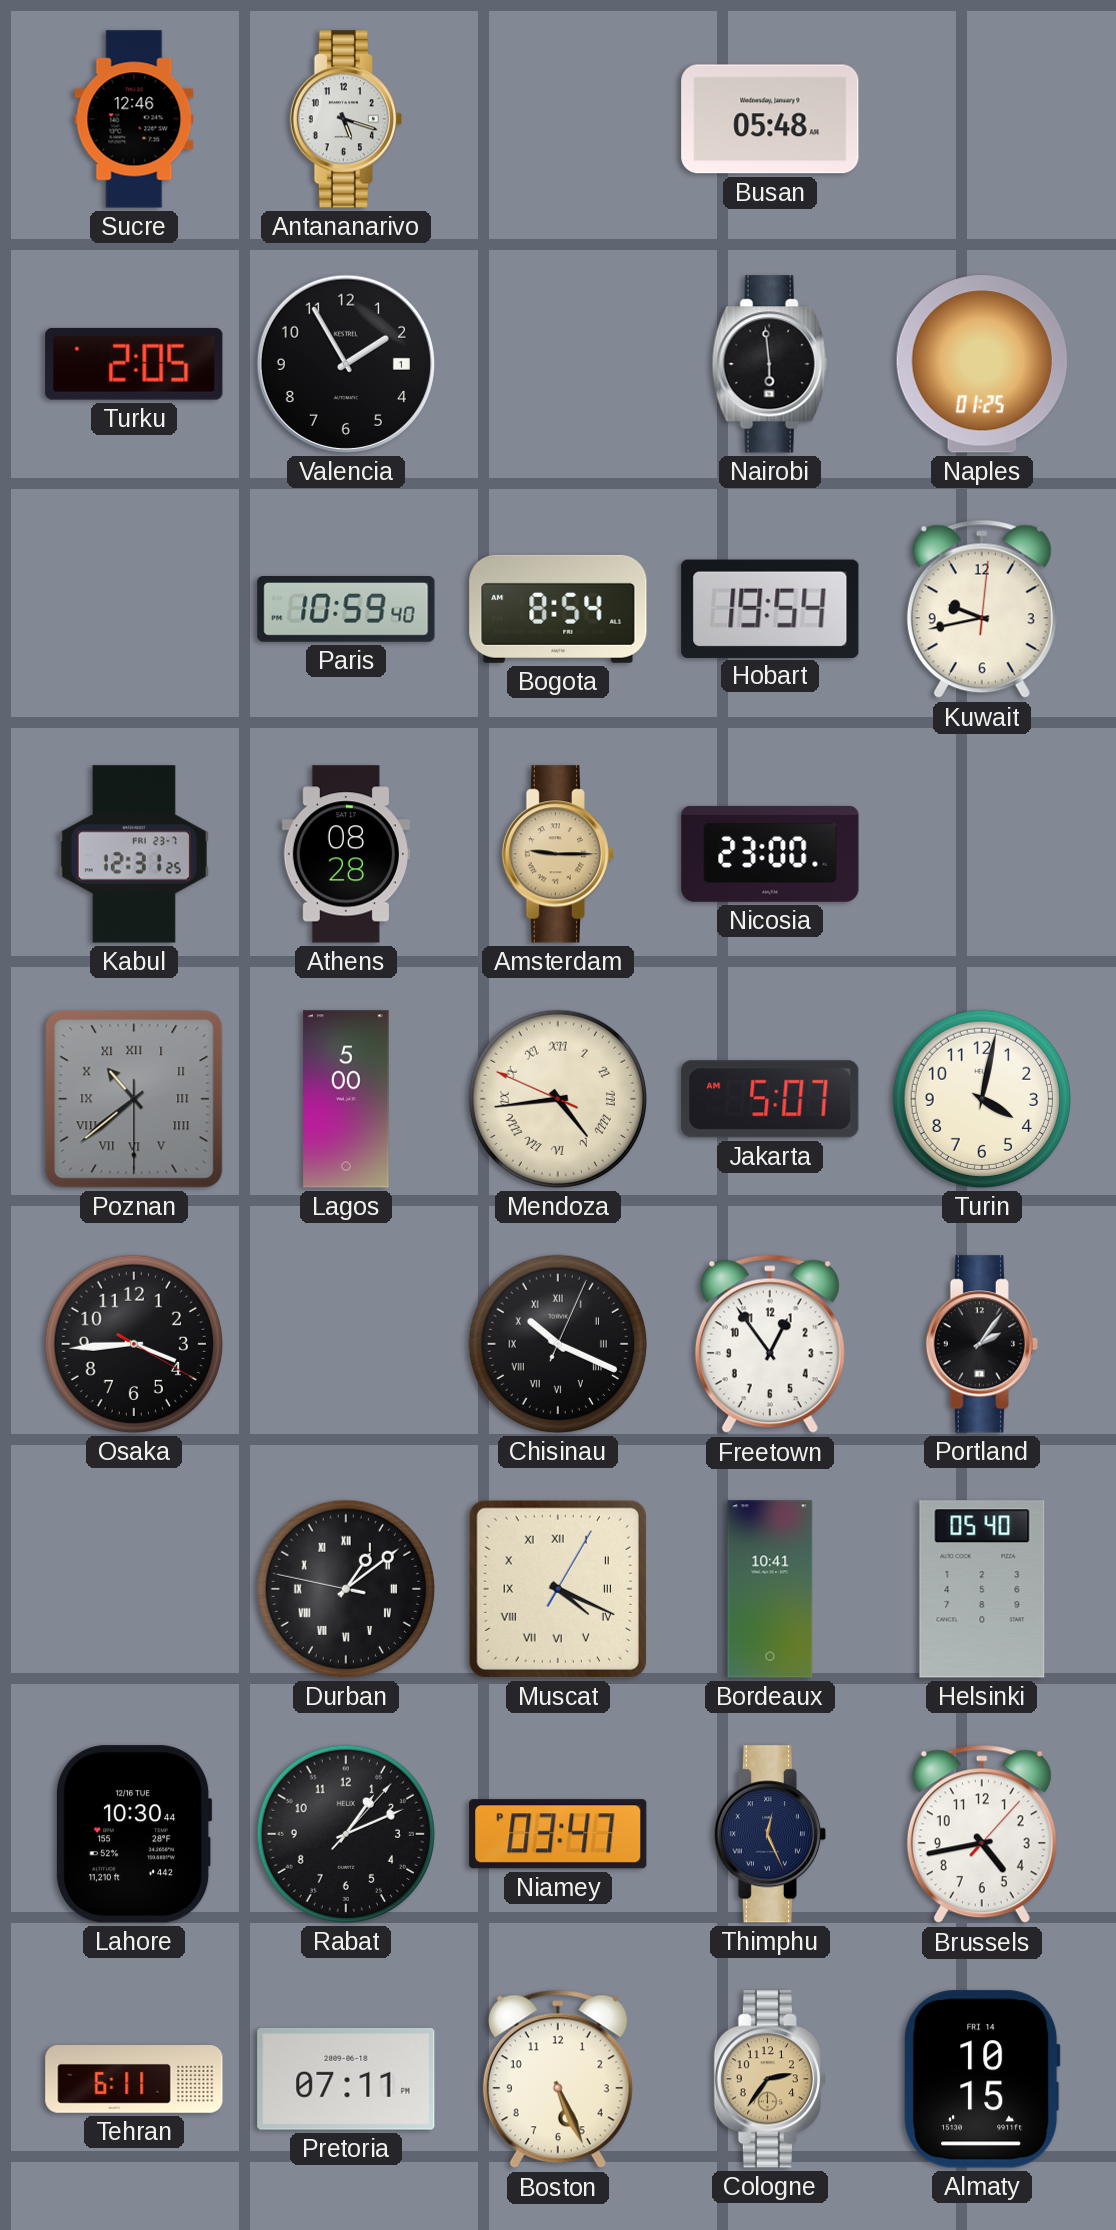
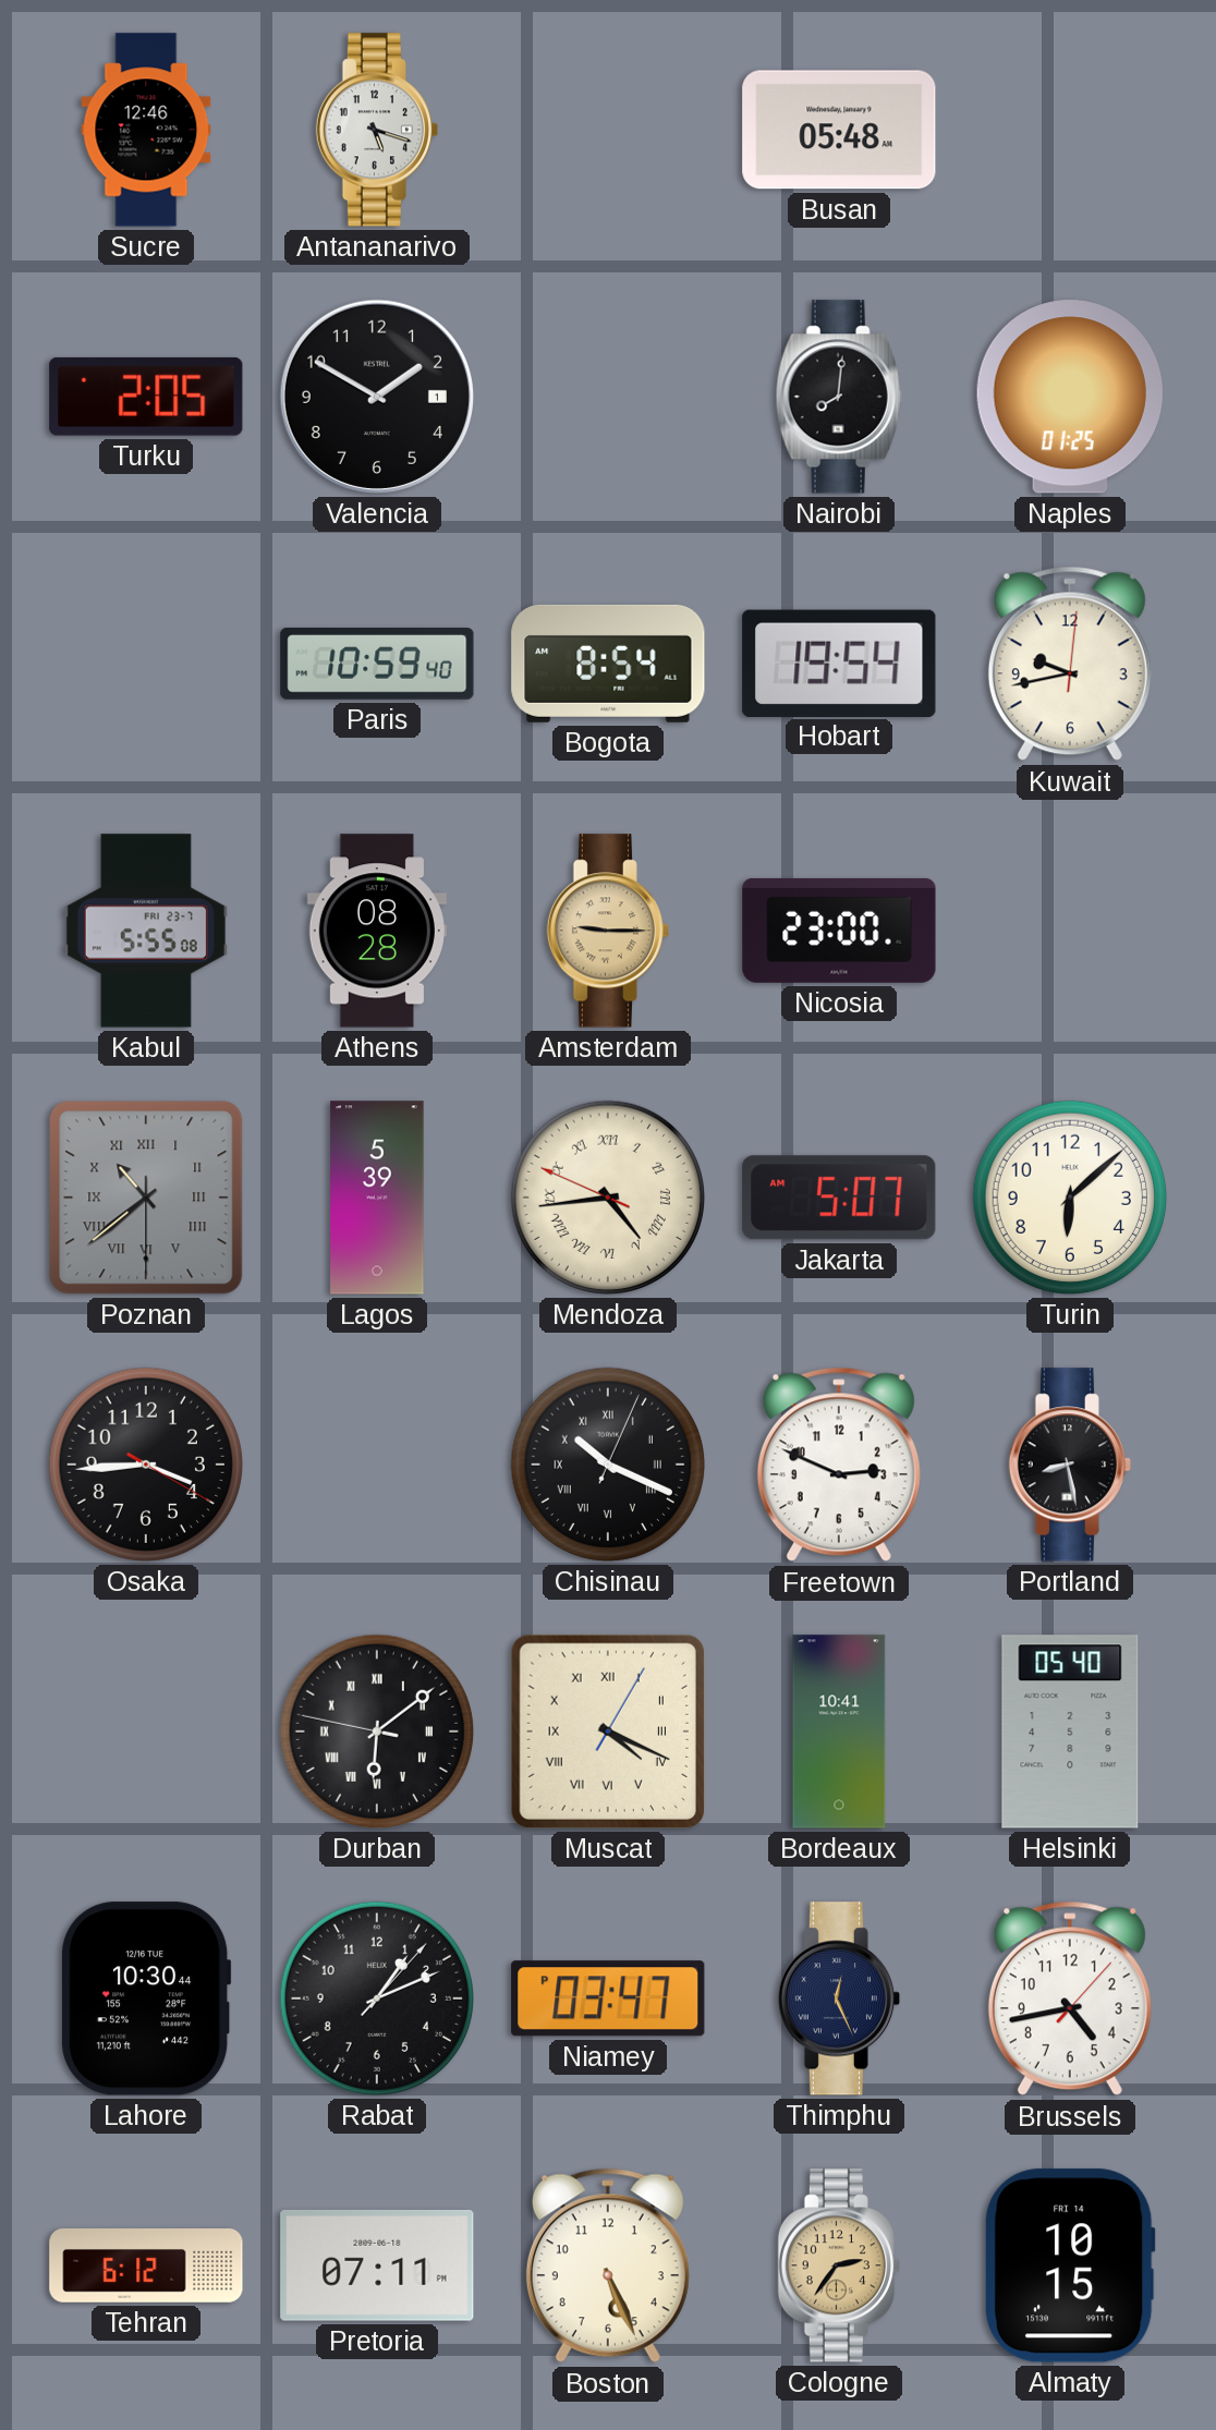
Valencia: 1:55 -> 1:50 (377, 397)
Nairobi: 5:59 -> 8:01 (839, 397)
Kabul: 12:31 -> 5:55 (146, 931)
Lagos: 5:00 -> 5:39 (377, 1198)
Turin: 4:02 -> 6:08 (1070, 1198)
Freetown: 12:54 -> 2:49 (839, 1465)
Portland: 2:06 -> 8:28 (1069, 1465)
Durban: 1:08 -> 6:08 (377, 1732)
Tehran: 6:11 -> 6:12 (146, 2267)
